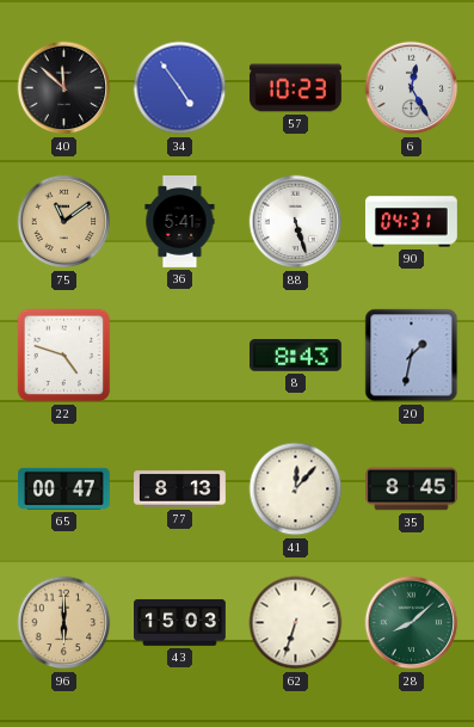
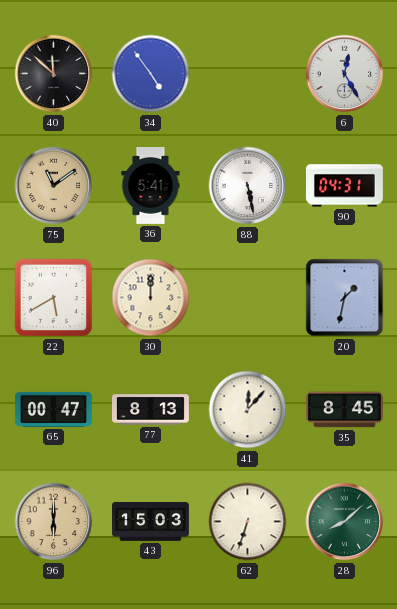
57: 10:23 -> none (295, 88)
88: 5:27 -> 5:28 (248, 186)
22: 4:48 -> 5:40 (54, 298)
30: none -> 12:00 (151, 298)
8: 8:43 -> none (295, 356)
